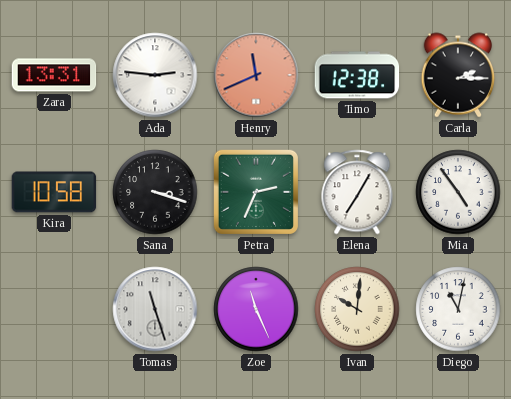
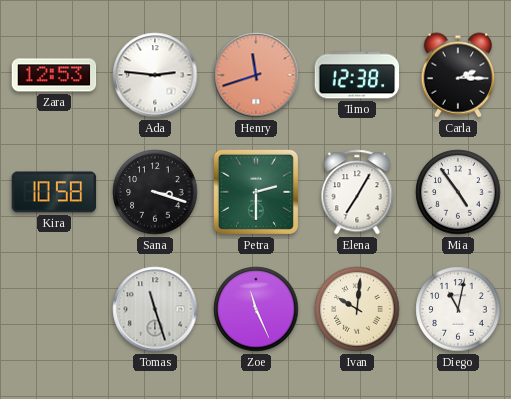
Zara: 13:31 -> 12:53 (54, 75)
Henry: 11:41 -> 11:42 (256, 75)
Petra: 2:34 -> 2:30 (256, 192)
